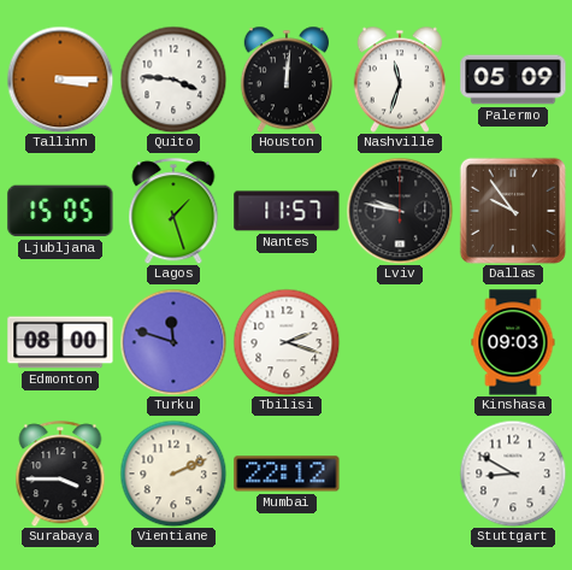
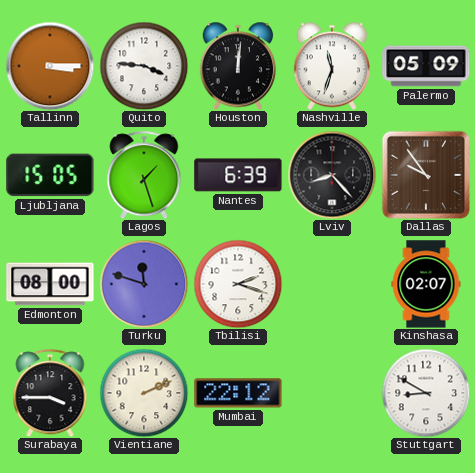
Nantes: 11:57 -> 6:39 (238, 175)
Lviv: 9:47 -> 8:23 (332, 175)
Kinshasa: 09:03 -> 02:07 (426, 284)
